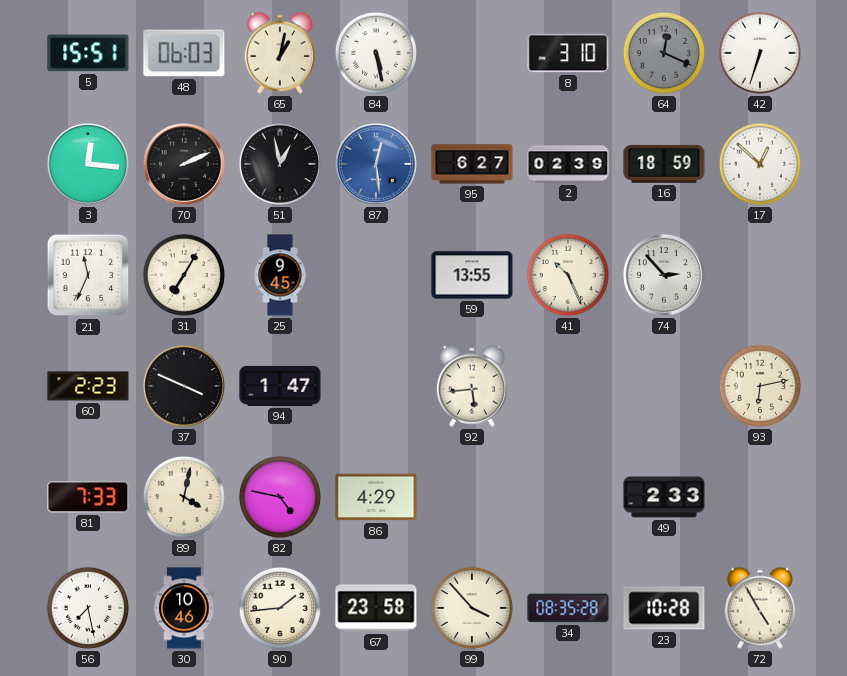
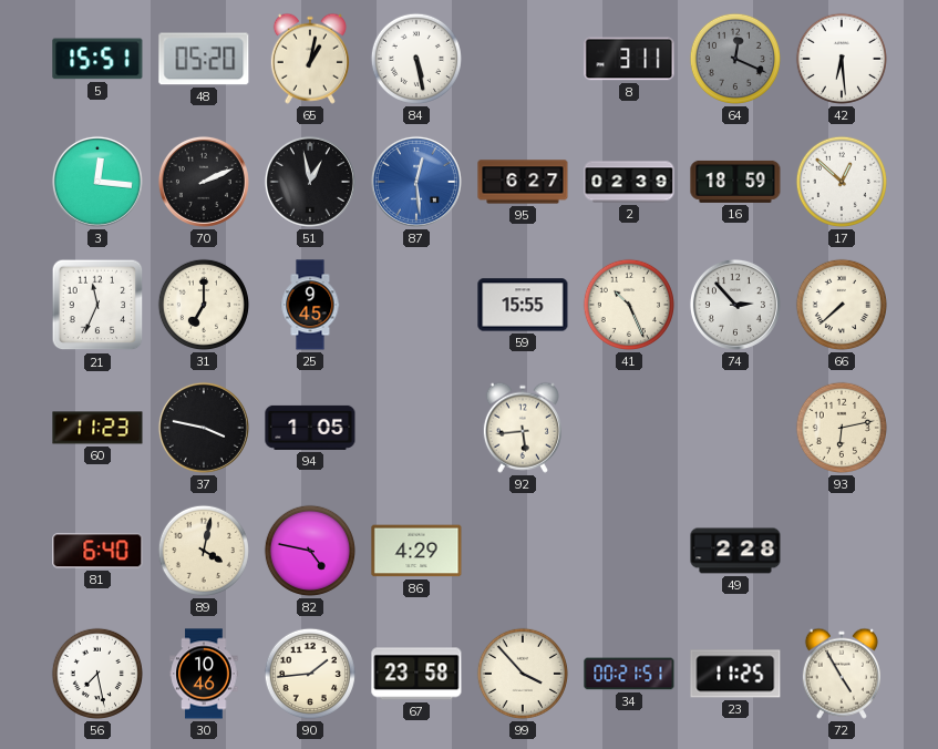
48: 06:03 -> 05:20 (204, 59)
8: 3:10 -> 3:11 (629, 59)
42: 6:33 -> 6:29 (842, 59)
31: 7:05 -> 7:00 (204, 305)
59: 13:55 -> 15:55 (523, 305)
66: none -> 7:38 (842, 305)
60: 2:23 -> 11:23 (97, 428)
37: 3:49 -> 3:47 (204, 428)
94: 1:47 -> 1:05 (310, 428)
81: 7:33 -> 6:40 (97, 551)
49: 2:33 -> 2:28 (735, 551)
34: 08:35 -> 00:21 (629, 674)
23: 10:28 -> 11:25 (735, 674)
